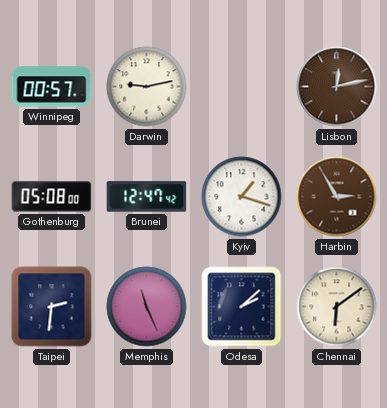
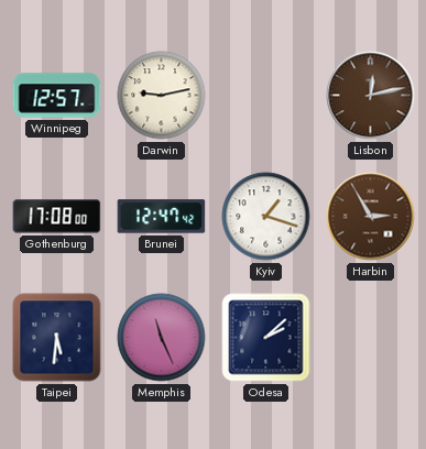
Winnipeg: 00:57 -> 12:57 (57, 96)
Gothenburg: 05:08 -> 17:08 (57, 217)
Taipei: 2:31 -> 5:31 (57, 338)
Chennai: 6:09 -> none (337, 307)
